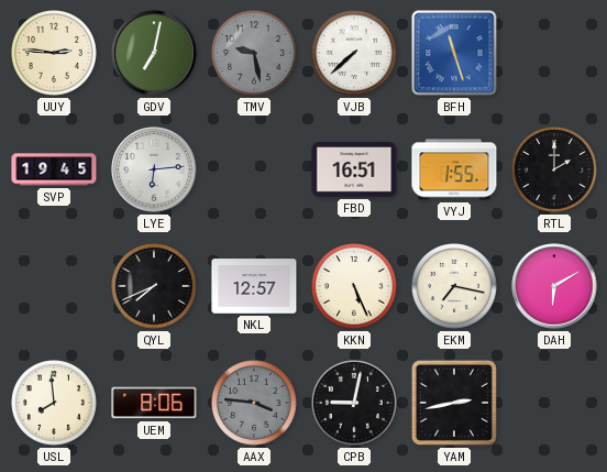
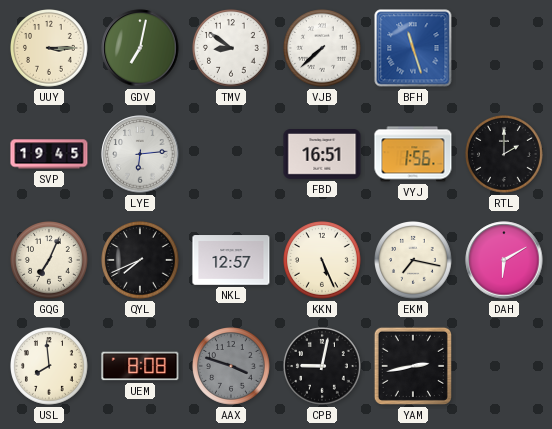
UUY: 2:46 -> 3:15 (50, 49)
TMV: 9:28 -> 8:51 (232, 49)
TMV dial: grey -> white (232, 49)
VYJ: 1:55 -> 1:56 (413, 154)
GQG: none -> 7:04 (50, 261)
UEM: 8:06 -> 8:08 (140, 366)
AAX: 3:46 -> 3:48 (232, 367)
